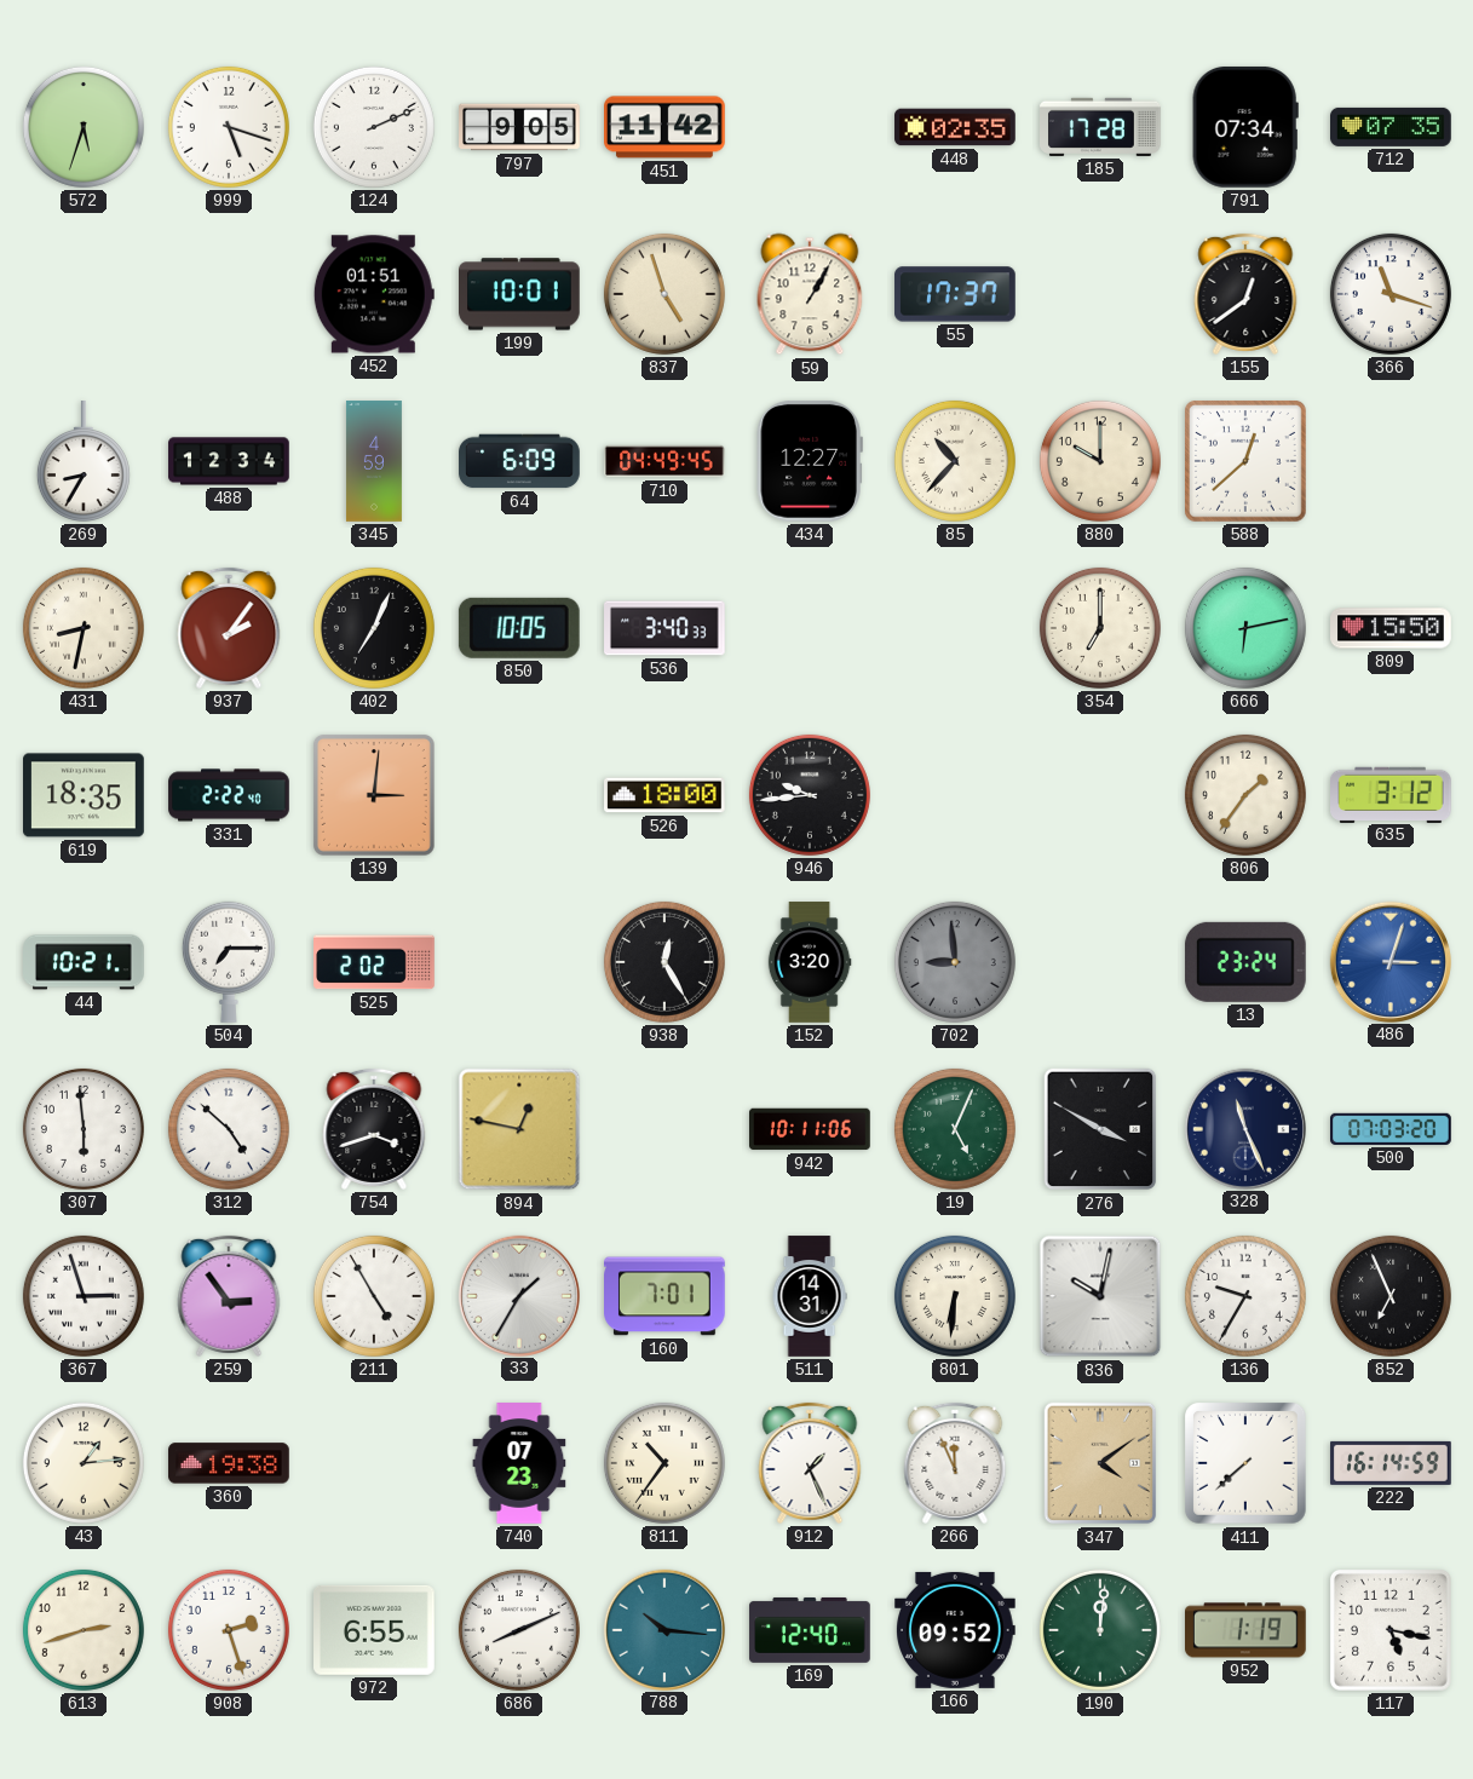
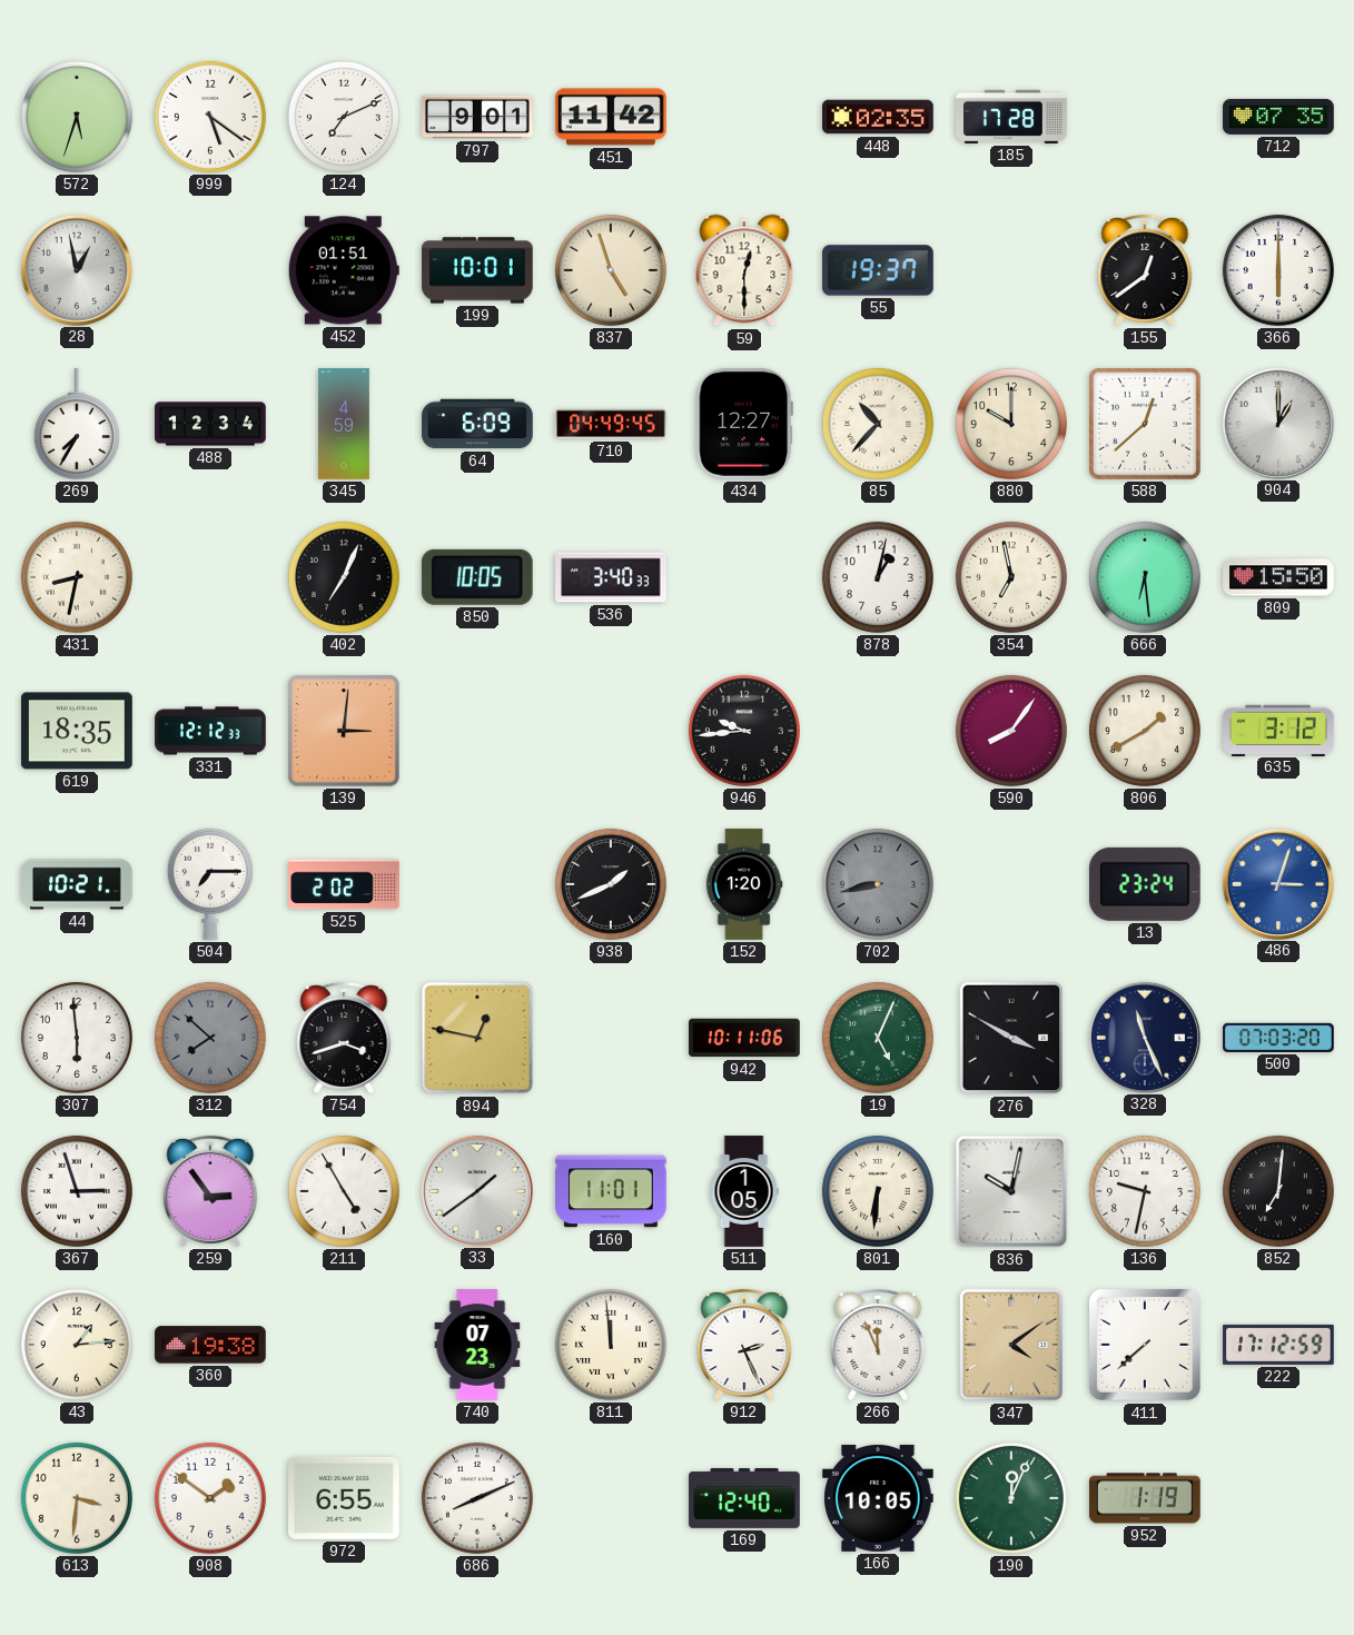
999: 5:18 -> 5:21 (210, 117)
124: 2:11 -> 7:11 (344, 117)
797: 9:05 -> 9:01 (477, 117)
791: 07:34 -> none (1245, 127)
28: none -> 12:58 (76, 269)
59: 1:05 -> 12:30 (744, 270)
55: 17:37 -> 19:37 (878, 270)
366: 11:18 -> 6:00 (1278, 270)
269: 8:35 -> 7:35 (77, 424)
904: none -> 1:00 (1277, 423)
937: 2:06 -> none (229, 628)
878: none -> 1:02 (878, 577)
354: 7:00 -> 6:58 (1011, 577)
666: 6:13 -> 6:29 (1145, 577)
331: 2:22 -> 12:12 (210, 731)
526: 18:00 -> none (666, 795)
590: none -> 8:06 (1011, 731)
806: 1:36 -> 1:40 (1145, 731)
938: 12:25 -> 1:41 (611, 884)
152: 3:20 -> 1:20 (744, 884)
702: 8:59 -> 8:43 (878, 884)
312: 4:52 -> 7:52 (210, 1038)
312 dial: white -> grey (210, 1038)
33: 1:35 -> 1:39 (476, 1190)
160: 7:01 -> 11:01 (612, 1191)
511: 14:31 -> 1:05 (744, 1191)
136: 9:35 -> 9:32 (1145, 1191)
852: 6:56 -> 7:01 (1278, 1191)
811: 10:36 -> 11:59 (611, 1345)
912: 1:26 -> 2:26 (744, 1345)
222: 16:14 -> 17:12 (1278, 1345)
613: 2:42 -> 3:31 (77, 1498)
908: 2:27 -> 1:51 (210, 1498)
788: 10:16 -> none (663, 1629)
166: 09:52 -> 10:05 (879, 1498)
190: 12:01 -> 12:04 (1011, 1498)
117: 5:17 -> none (1391, 1630)
